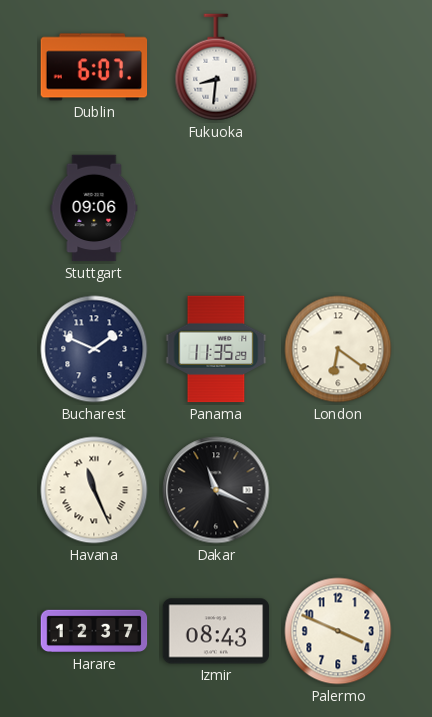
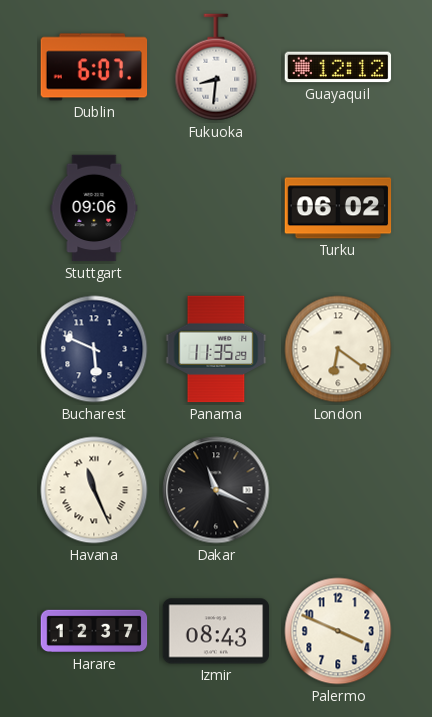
Guayaquil: none -> 12:12 (338, 67)
Turku: none -> 06:02 (338, 208)
Bucharest: 1:49 -> 5:49 (94, 349)
